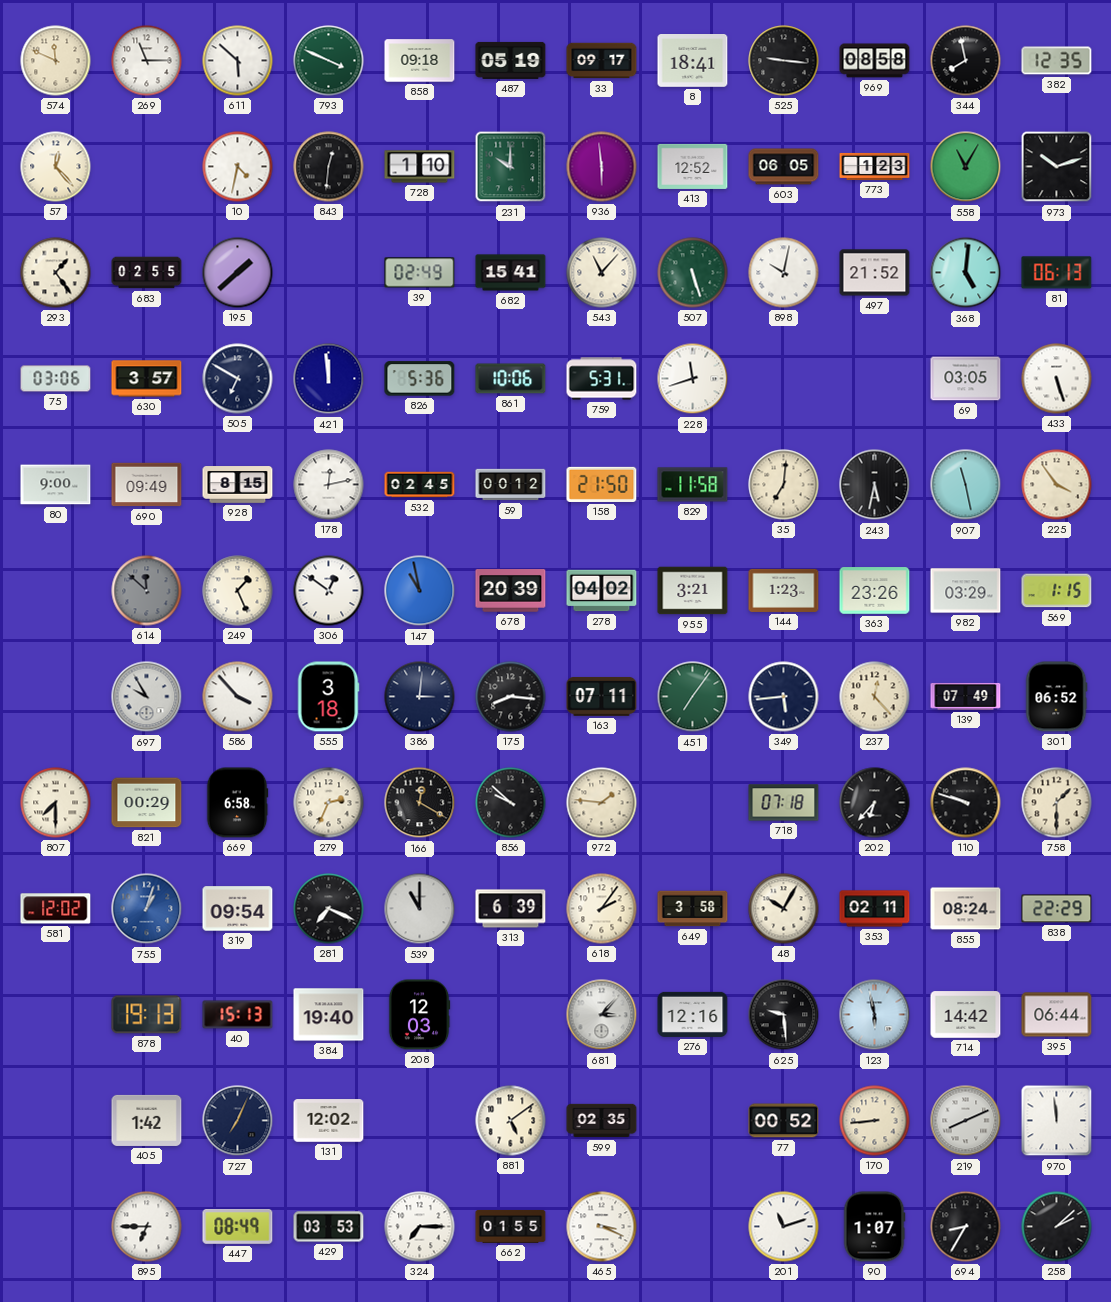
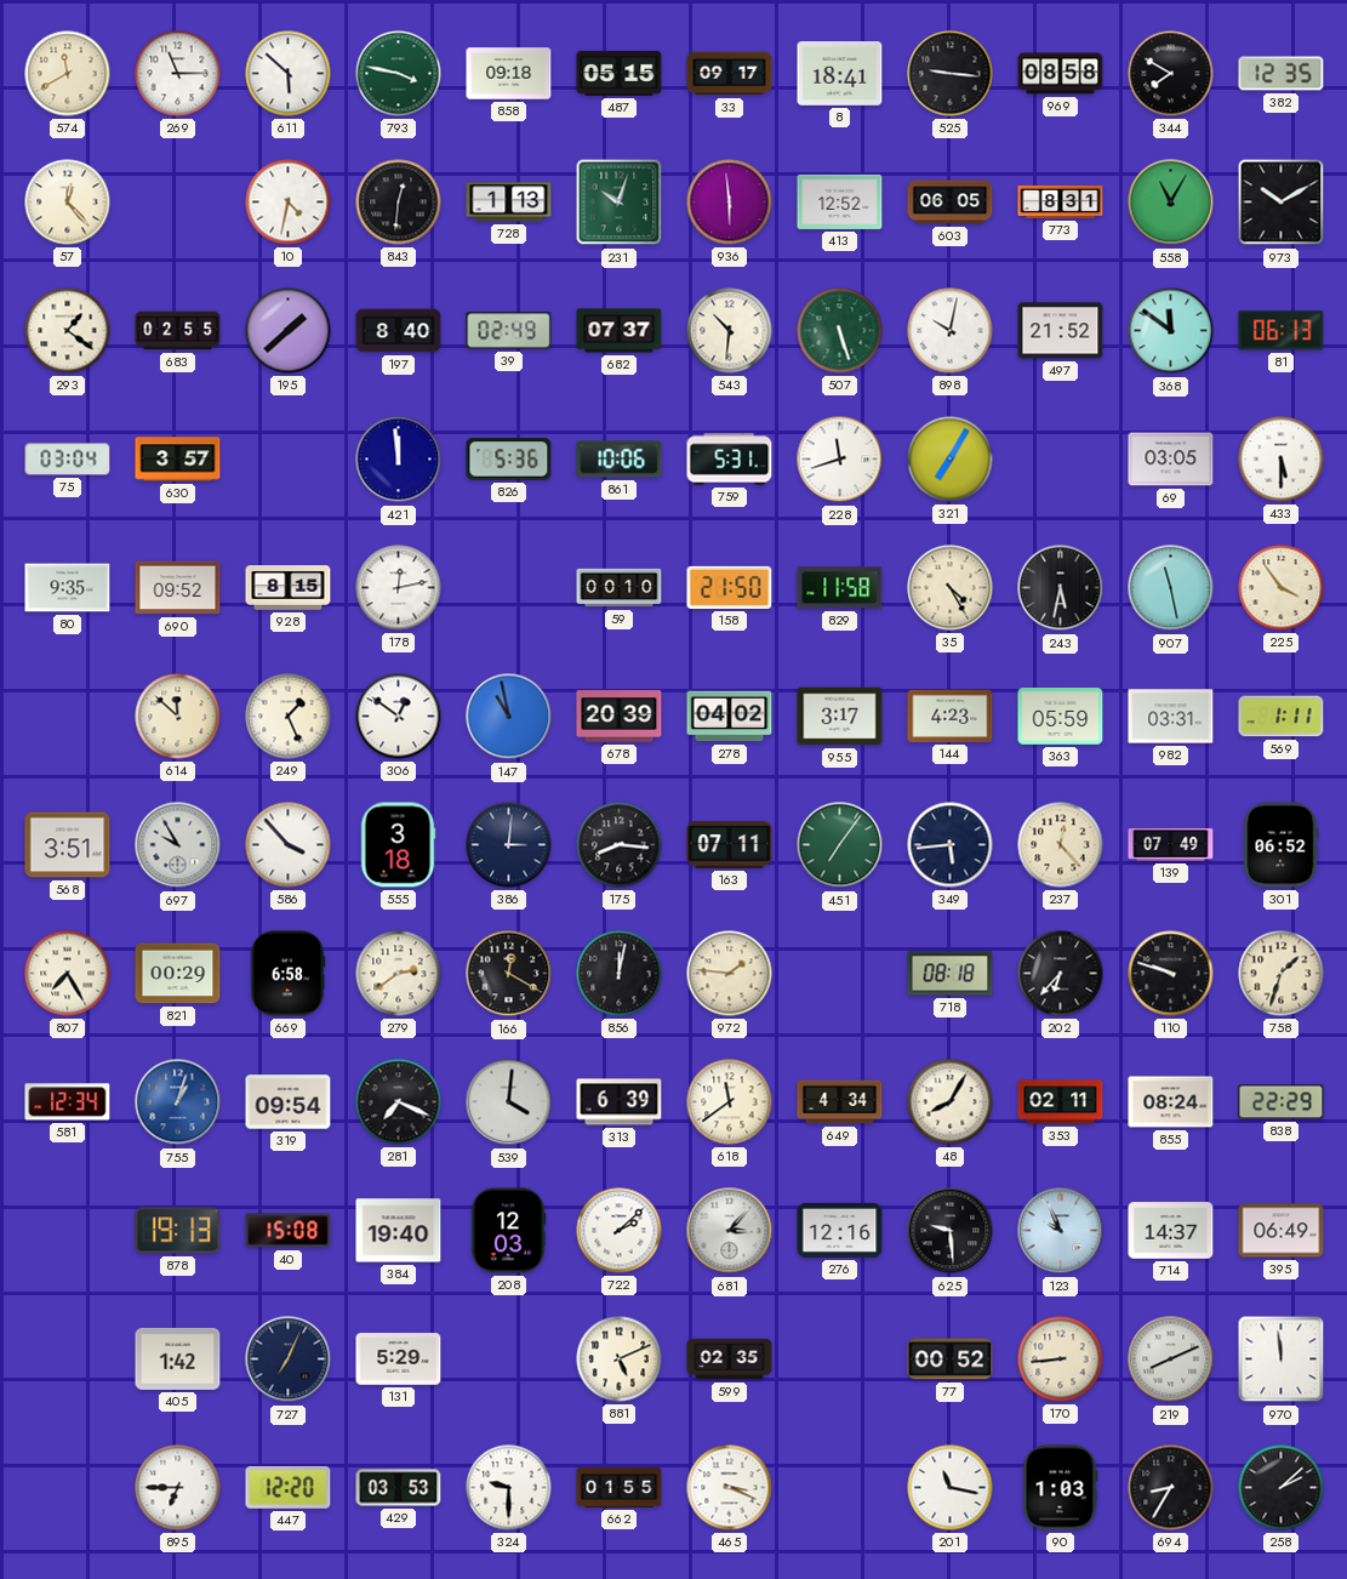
574: 11:49 -> 11:40 (68, 74)
793: 3:49 -> 3:47 (399, 74)
487: 05:19 -> 05:15 (620, 73)
344: 7:58 -> 7:50 (1171, 74)
728: 1:10 -> 1:13 (509, 203)
231: 10:00 -> 10:03 (620, 203)
773: 1:23 -> 8:31 (1061, 201)
973: 10:12 -> 10:10 (1282, 203)
293: 1:24 -> 1:21 (68, 331)
197: none -> 8:40 (399, 331)
682: 15:41 -> 07:37 (620, 331)
543: 11:07 -> 10:31 (730, 331)
368: 5:01 -> 11:51 (1171, 331)
75: 03:06 -> 03:04 (68, 460)
505: 6:50 -> none (238, 379)
321: none -> 7:05 (951, 460)
433: 5:27 -> 5:30 (1282, 460)
80: 9:00 -> 9:35 (68, 588)
690: 09:49 -> 09:52 (178, 588)
532: 02:45 -> none (420, 485)
59: 00:12 -> 00:10 (620, 588)
35: 7:01 -> 4:25 (951, 588)
614 dial: grey -> cream (178, 717)
955: 3:21 -> 3:17 (840, 717)
144: 1:23 -> 4:23 (951, 716)
363: 23:26 -> 05:59 (1061, 717)
982: 03:29 -> 03:31 (1171, 717)
569: 1:15 -> 1:11 (1282, 717)
568: none -> 3:51 (68, 845)
807: 7:30 -> 7:25 (68, 974)
279: 2:34 -> 2:39 (399, 974)
856: 9:52 -> 12:02 (620, 974)
718: 07:18 -> 08:18 (951, 974)
758: 1:30 -> 1:33 (1282, 974)
581: 12:02 -> 12:34 (68, 1102)
539: 11:00 -> 4:01 (509, 1102)
618: 2:06 -> 11:39 (730, 1102)
649: 3:58 -> 4:34 (840, 1102)
48: 10:05 -> 8:05 (951, 1102)
40: 15:13 -> 15:08 (289, 1231)
722: none -> 2:08 (620, 1231)
123: 5:58 -> 9:56 (1061, 1231)
714: 14:42 -> 14:37 (1171, 1231)
395: 06:44 -> 06:49 (1282, 1231)
131: 12:02 -> 5:29 (399, 1359)
881: 5:09 -> 5:11 (620, 1359)
447: 08:49 -> 12:20 (289, 1488)
324: 7:15 -> 9:30 (509, 1488)
201: 11:12 -> 11:17 (951, 1488)
90: 1:07 -> 1:03 (1060, 1488)
